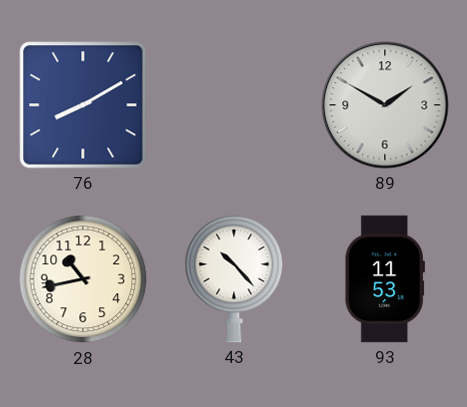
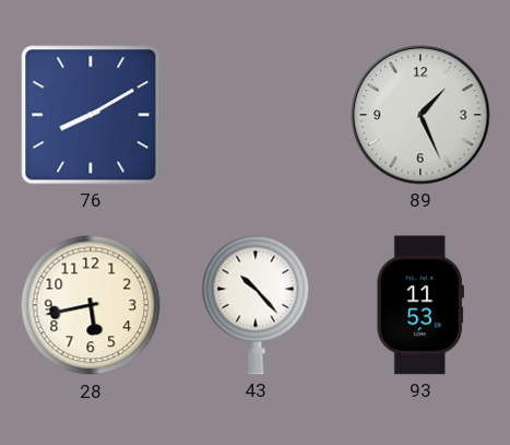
89: 1:50 -> 1:26 (420, 115)
28: 10:43 -> 5:43 (91, 305)
